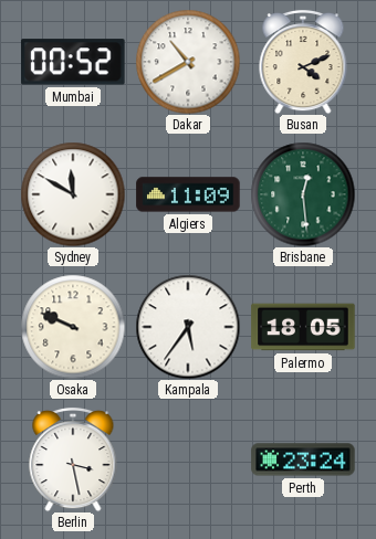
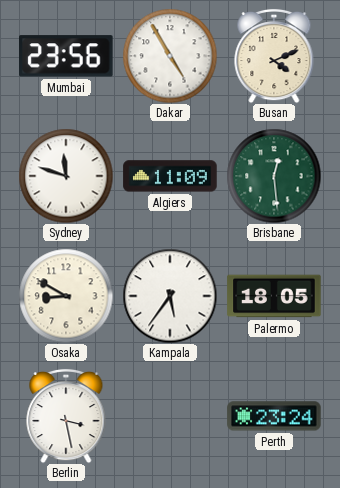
Mumbai: 00:52 -> 23:56 (67, 56)
Dakar: 10:40 -> 4:55 (170, 56)
Sydney: 11:50 -> 11:48 (66, 176)
Osaka: 9:49 -> 8:50 (66, 296)
